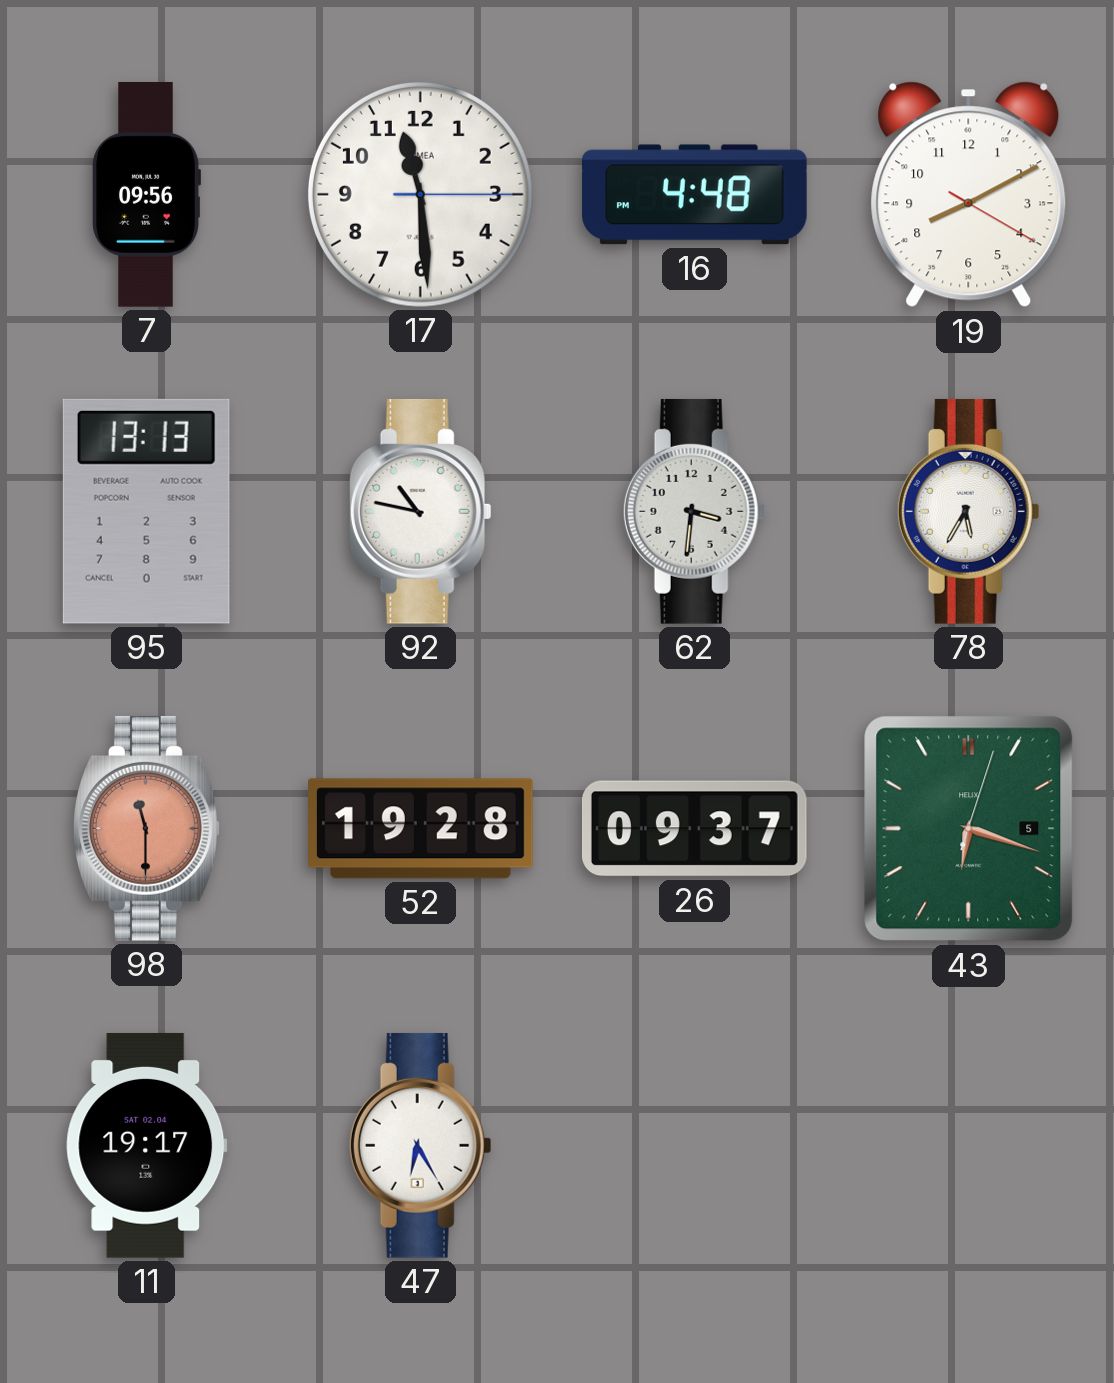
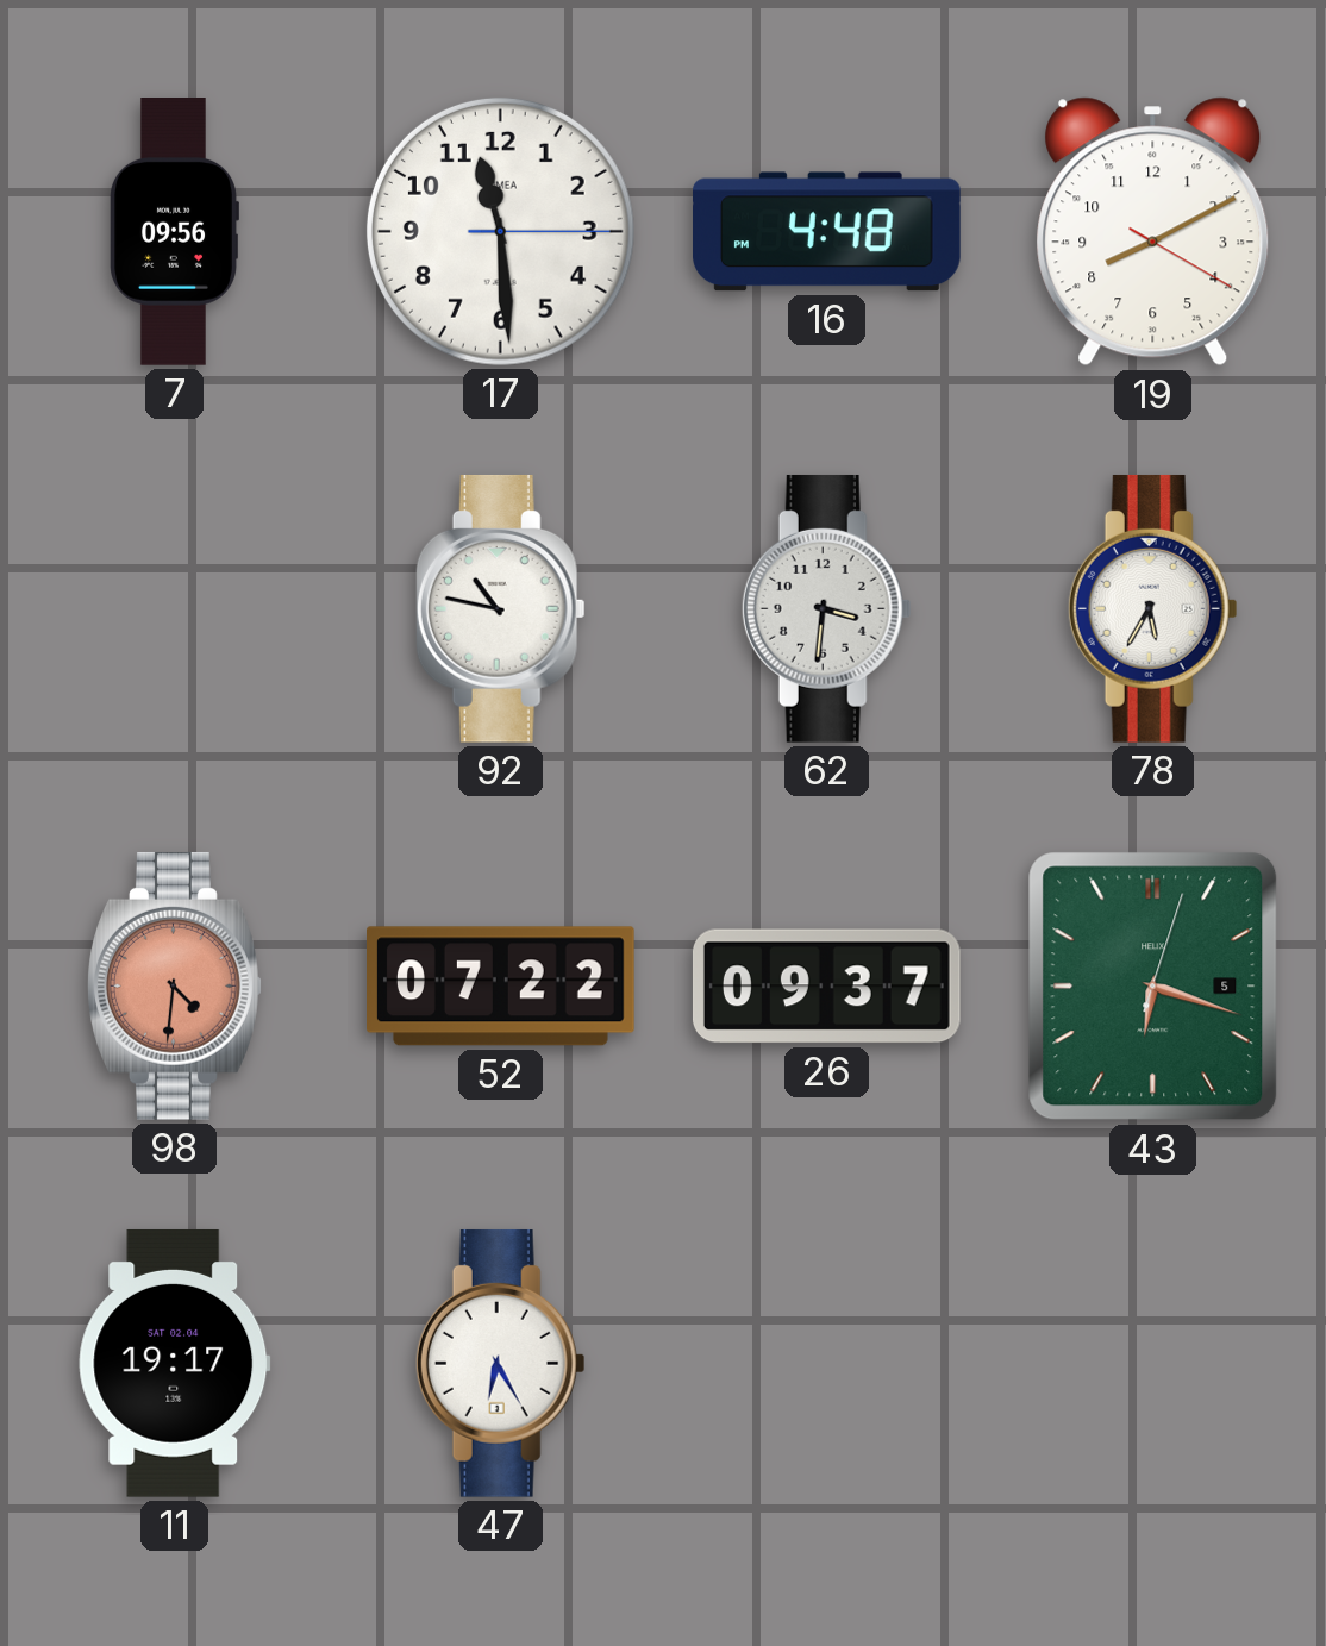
95: 13:13 -> none (146, 511)
98: 11:30 -> 4:31 (175, 985)
52: 19:28 -> 07:22 (501, 987)
